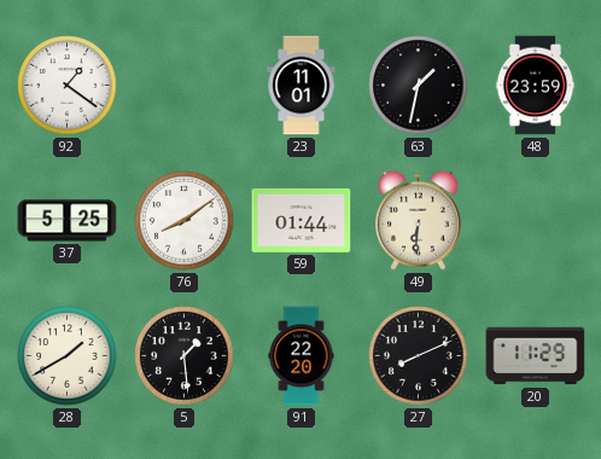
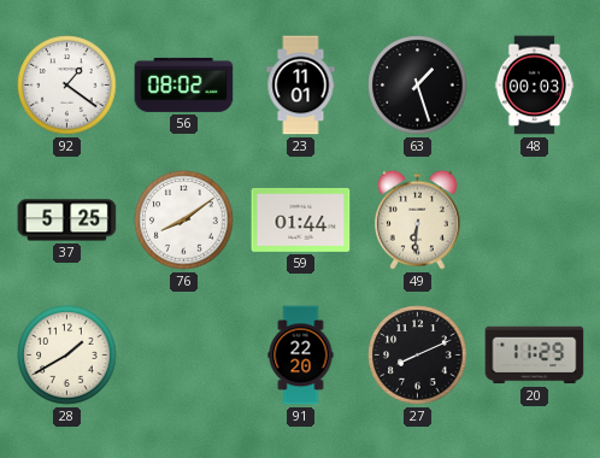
56: none -> 08:02 (184, 84)
63: 1:32 -> 1:27 (418, 86)
48: 23:59 -> 00:03 (534, 86)
5: 1:29 -> none (185, 356)
